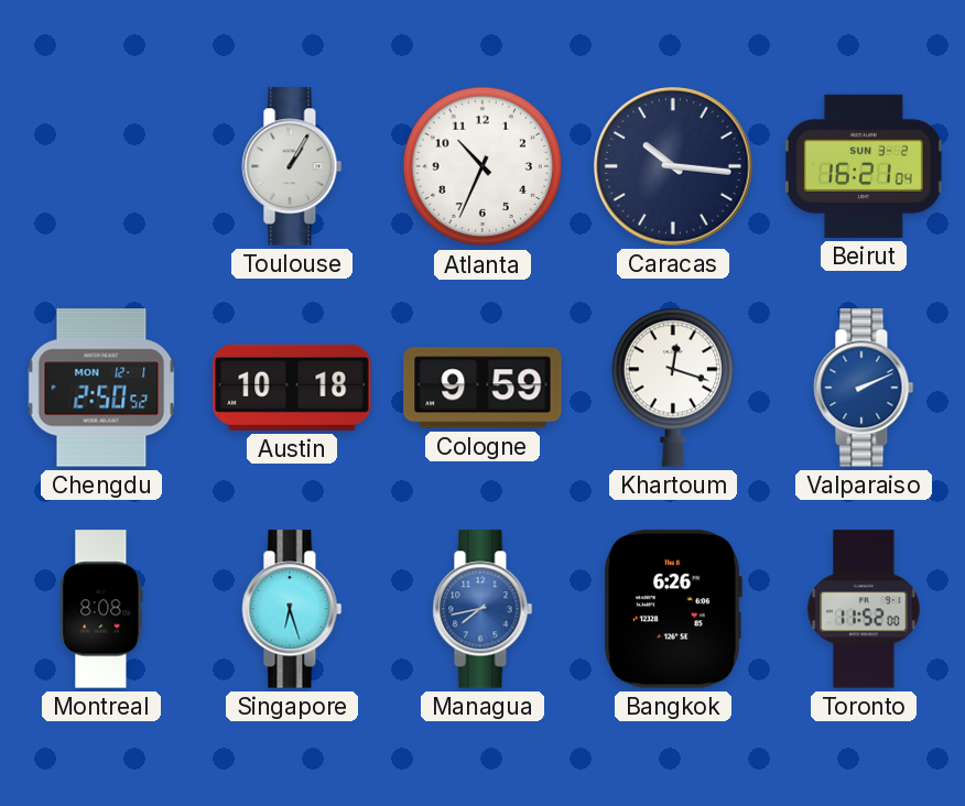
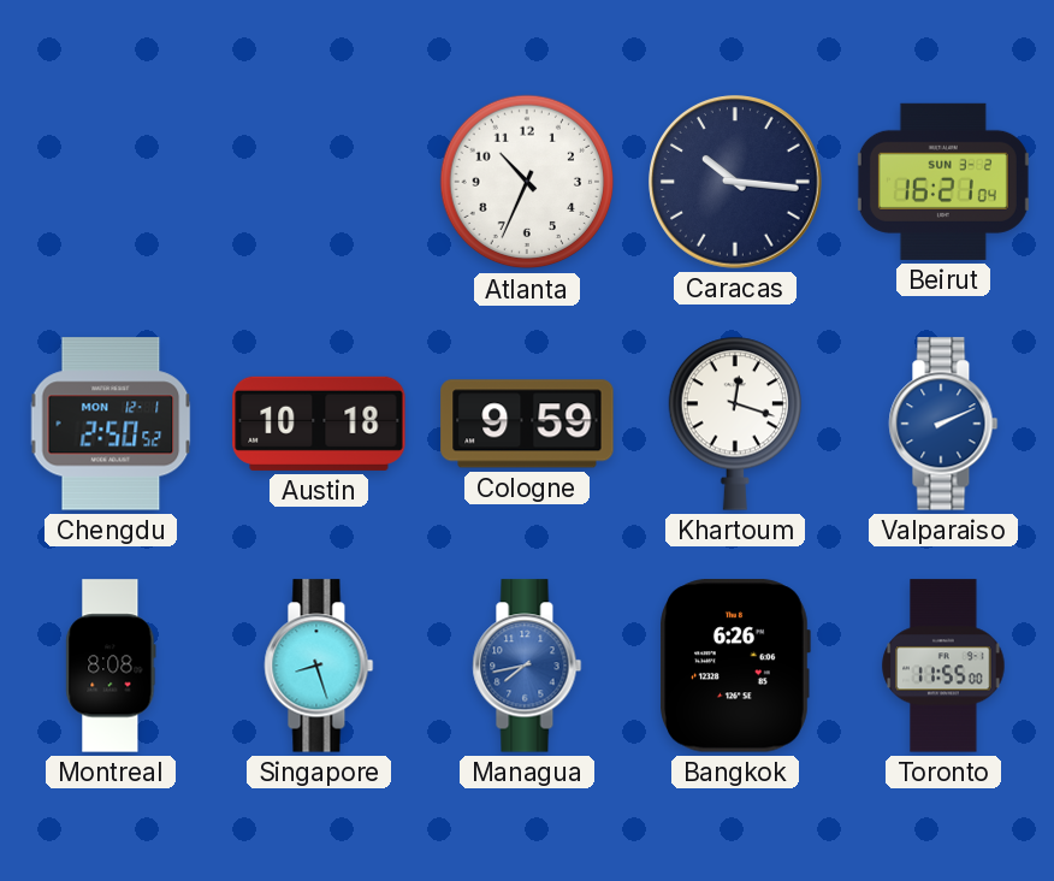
Toulouse: 1:05 -> none (292, 166)
Singapore: 6:27 -> 8:27 (319, 666)
Toronto: 11:52 -> 11:55 (943, 666)
